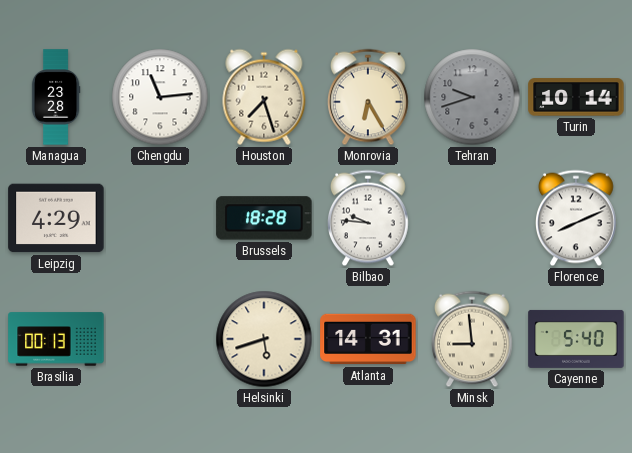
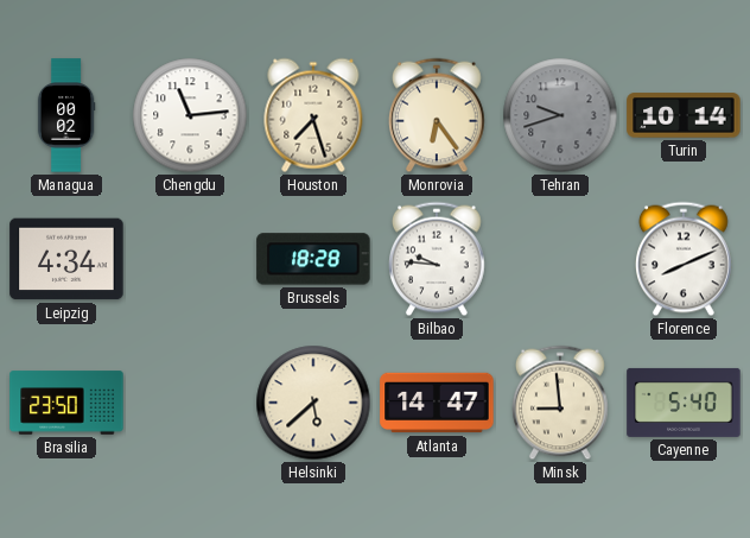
Managua: 23:28 -> 00:02 (66, 115)
Monrovia: 6:25 -> 6:24 (438, 115)
Leipzig: 4:29 -> 4:34 (66, 259)
Brasilia: 00:13 -> 23:50 (66, 403)
Helsinki: 5:42 -> 5:38 (313, 403)
Atlanta: 14:31 -> 14:47 (437, 403)
